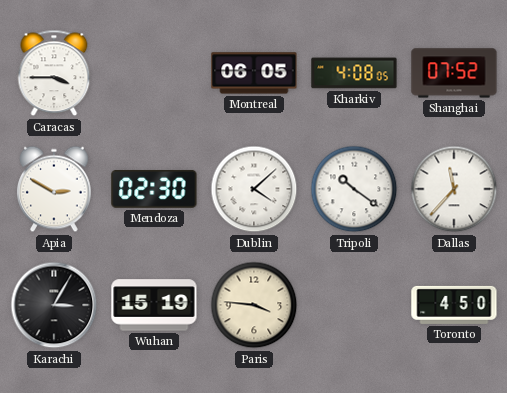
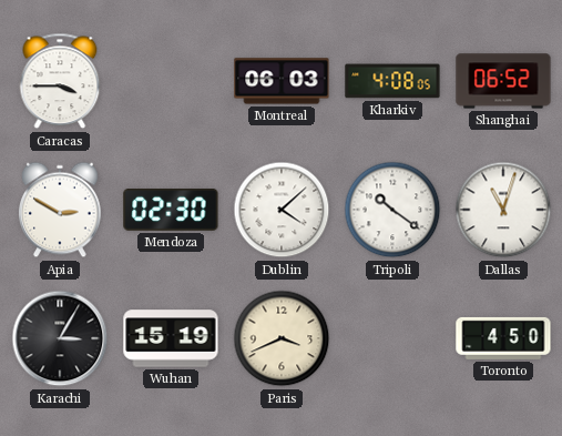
Montreal: 06:05 -> 06:03 (282, 81)
Shanghai: 07:52 -> 06:52 (503, 81)
Dallas: 11:37 -> 11:03 (503, 210)
Paris: 3:46 -> 3:41 (282, 338)
